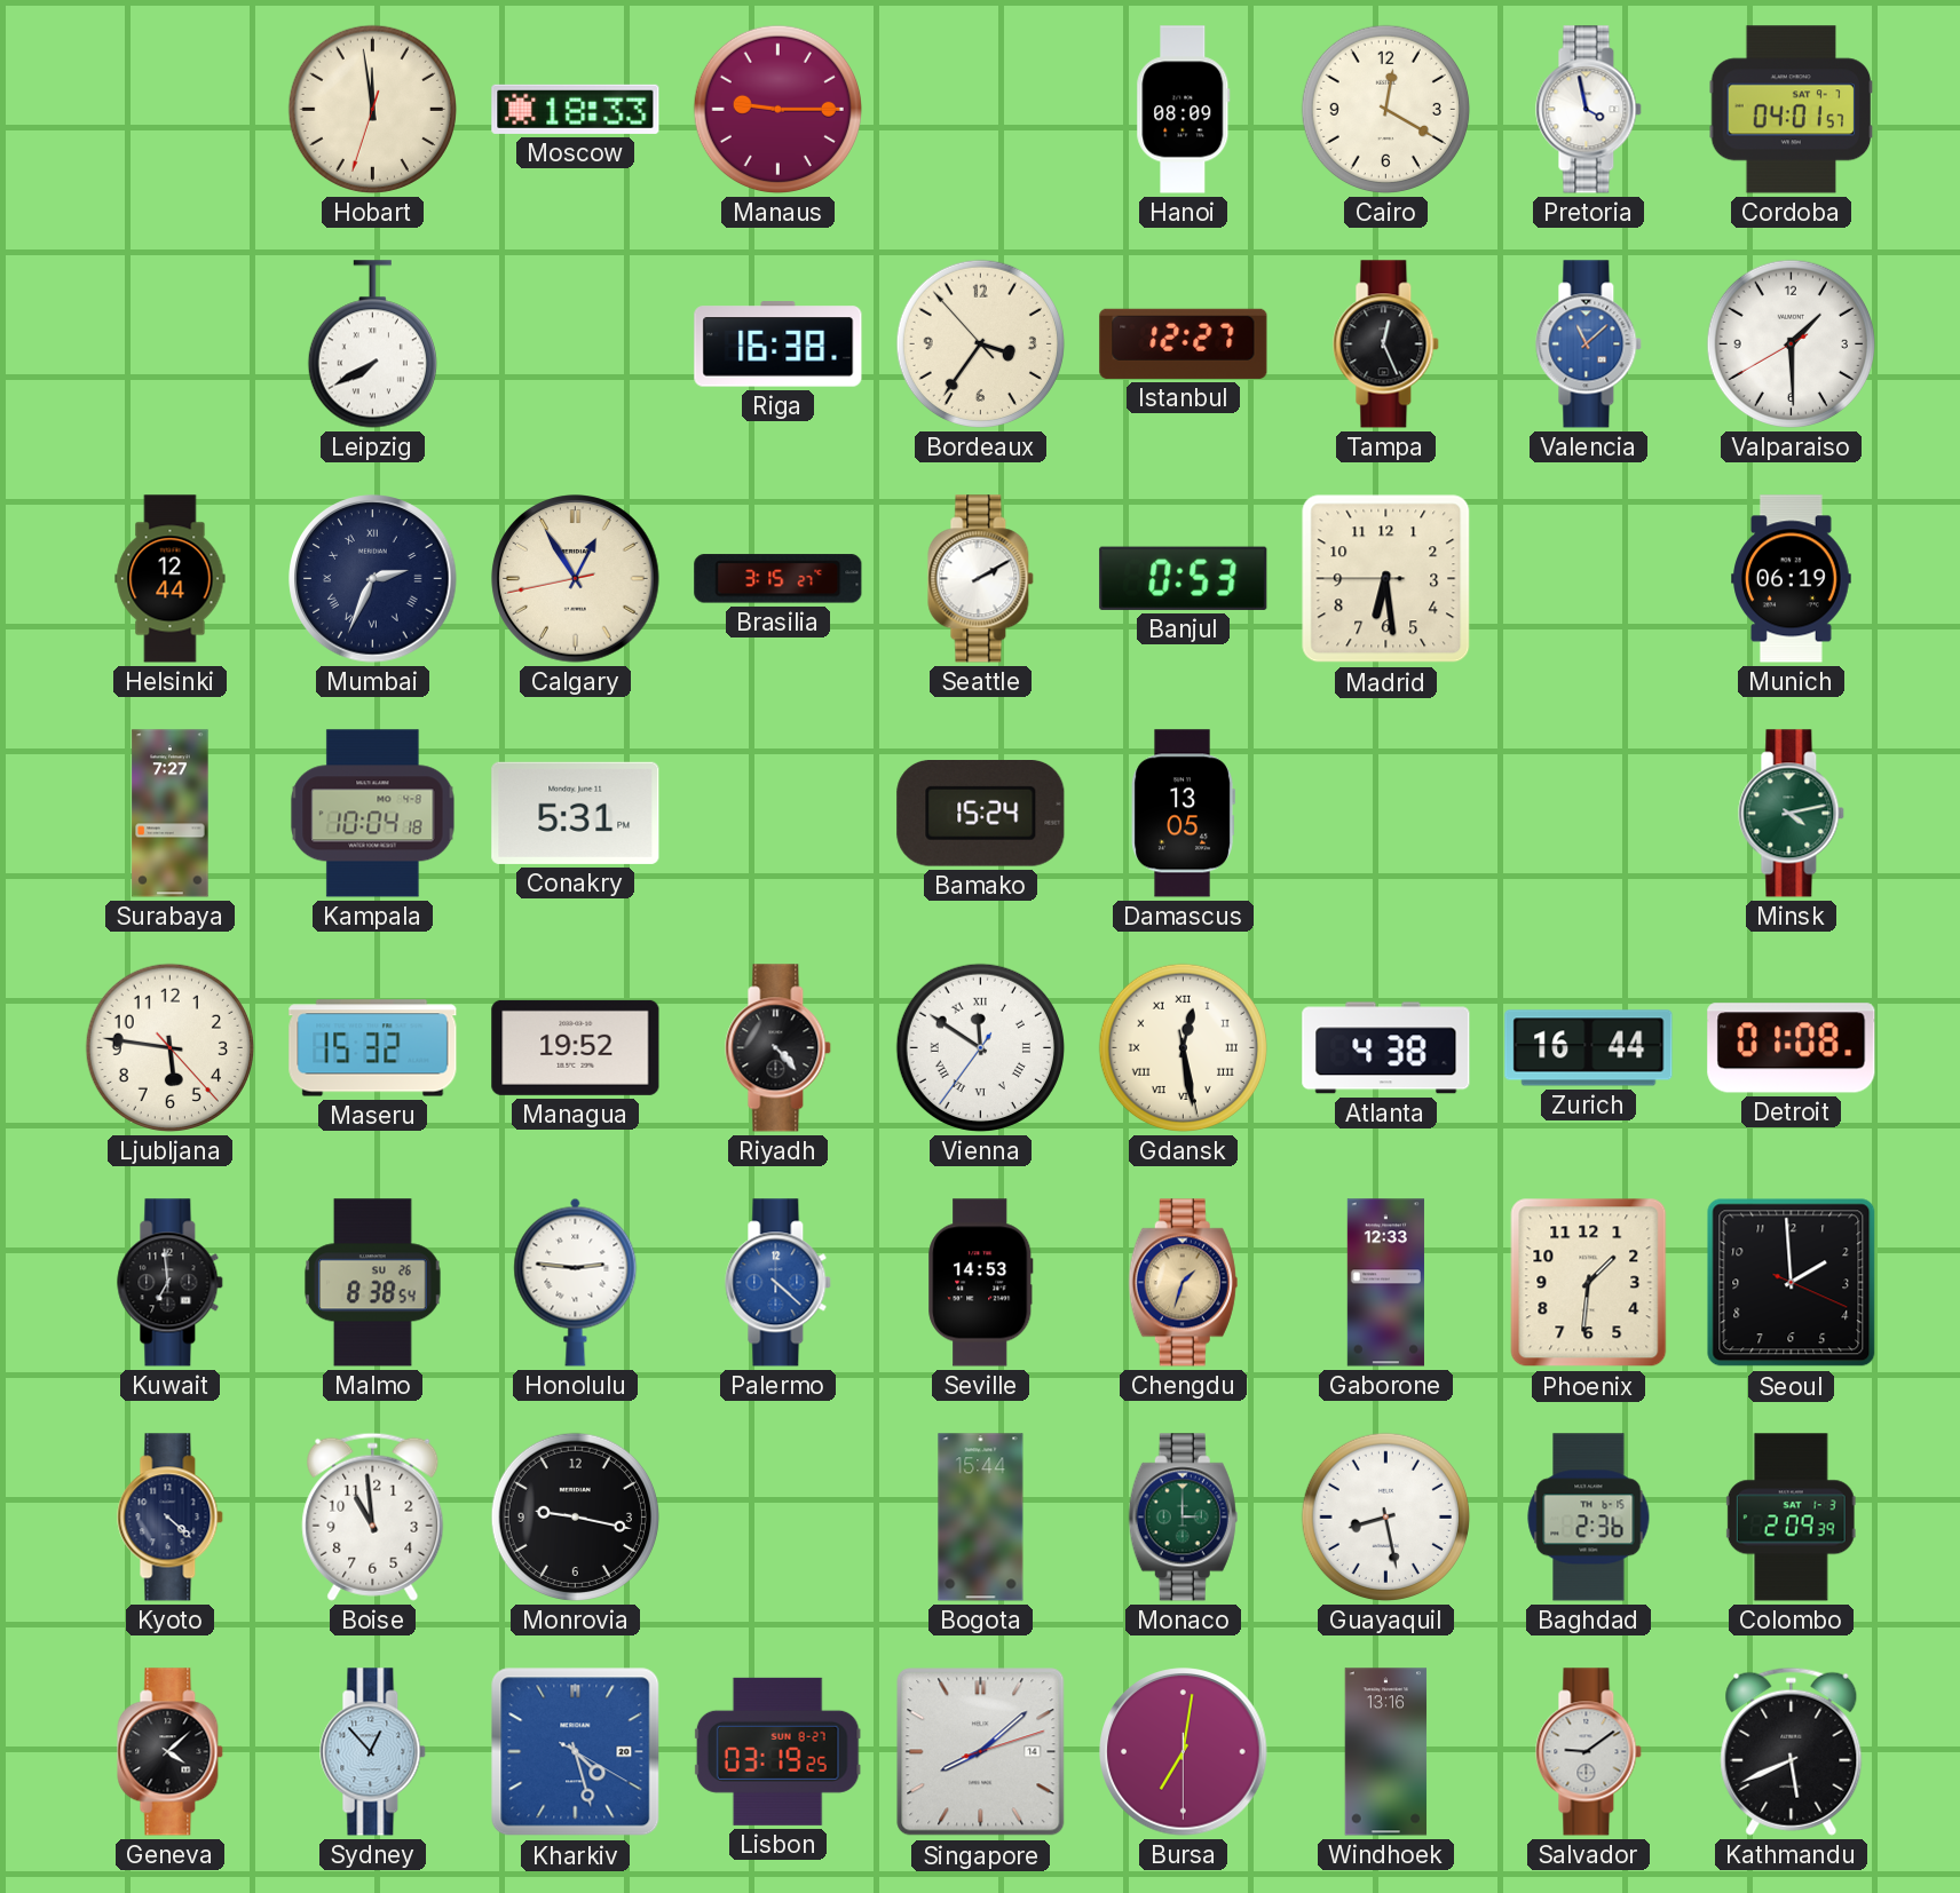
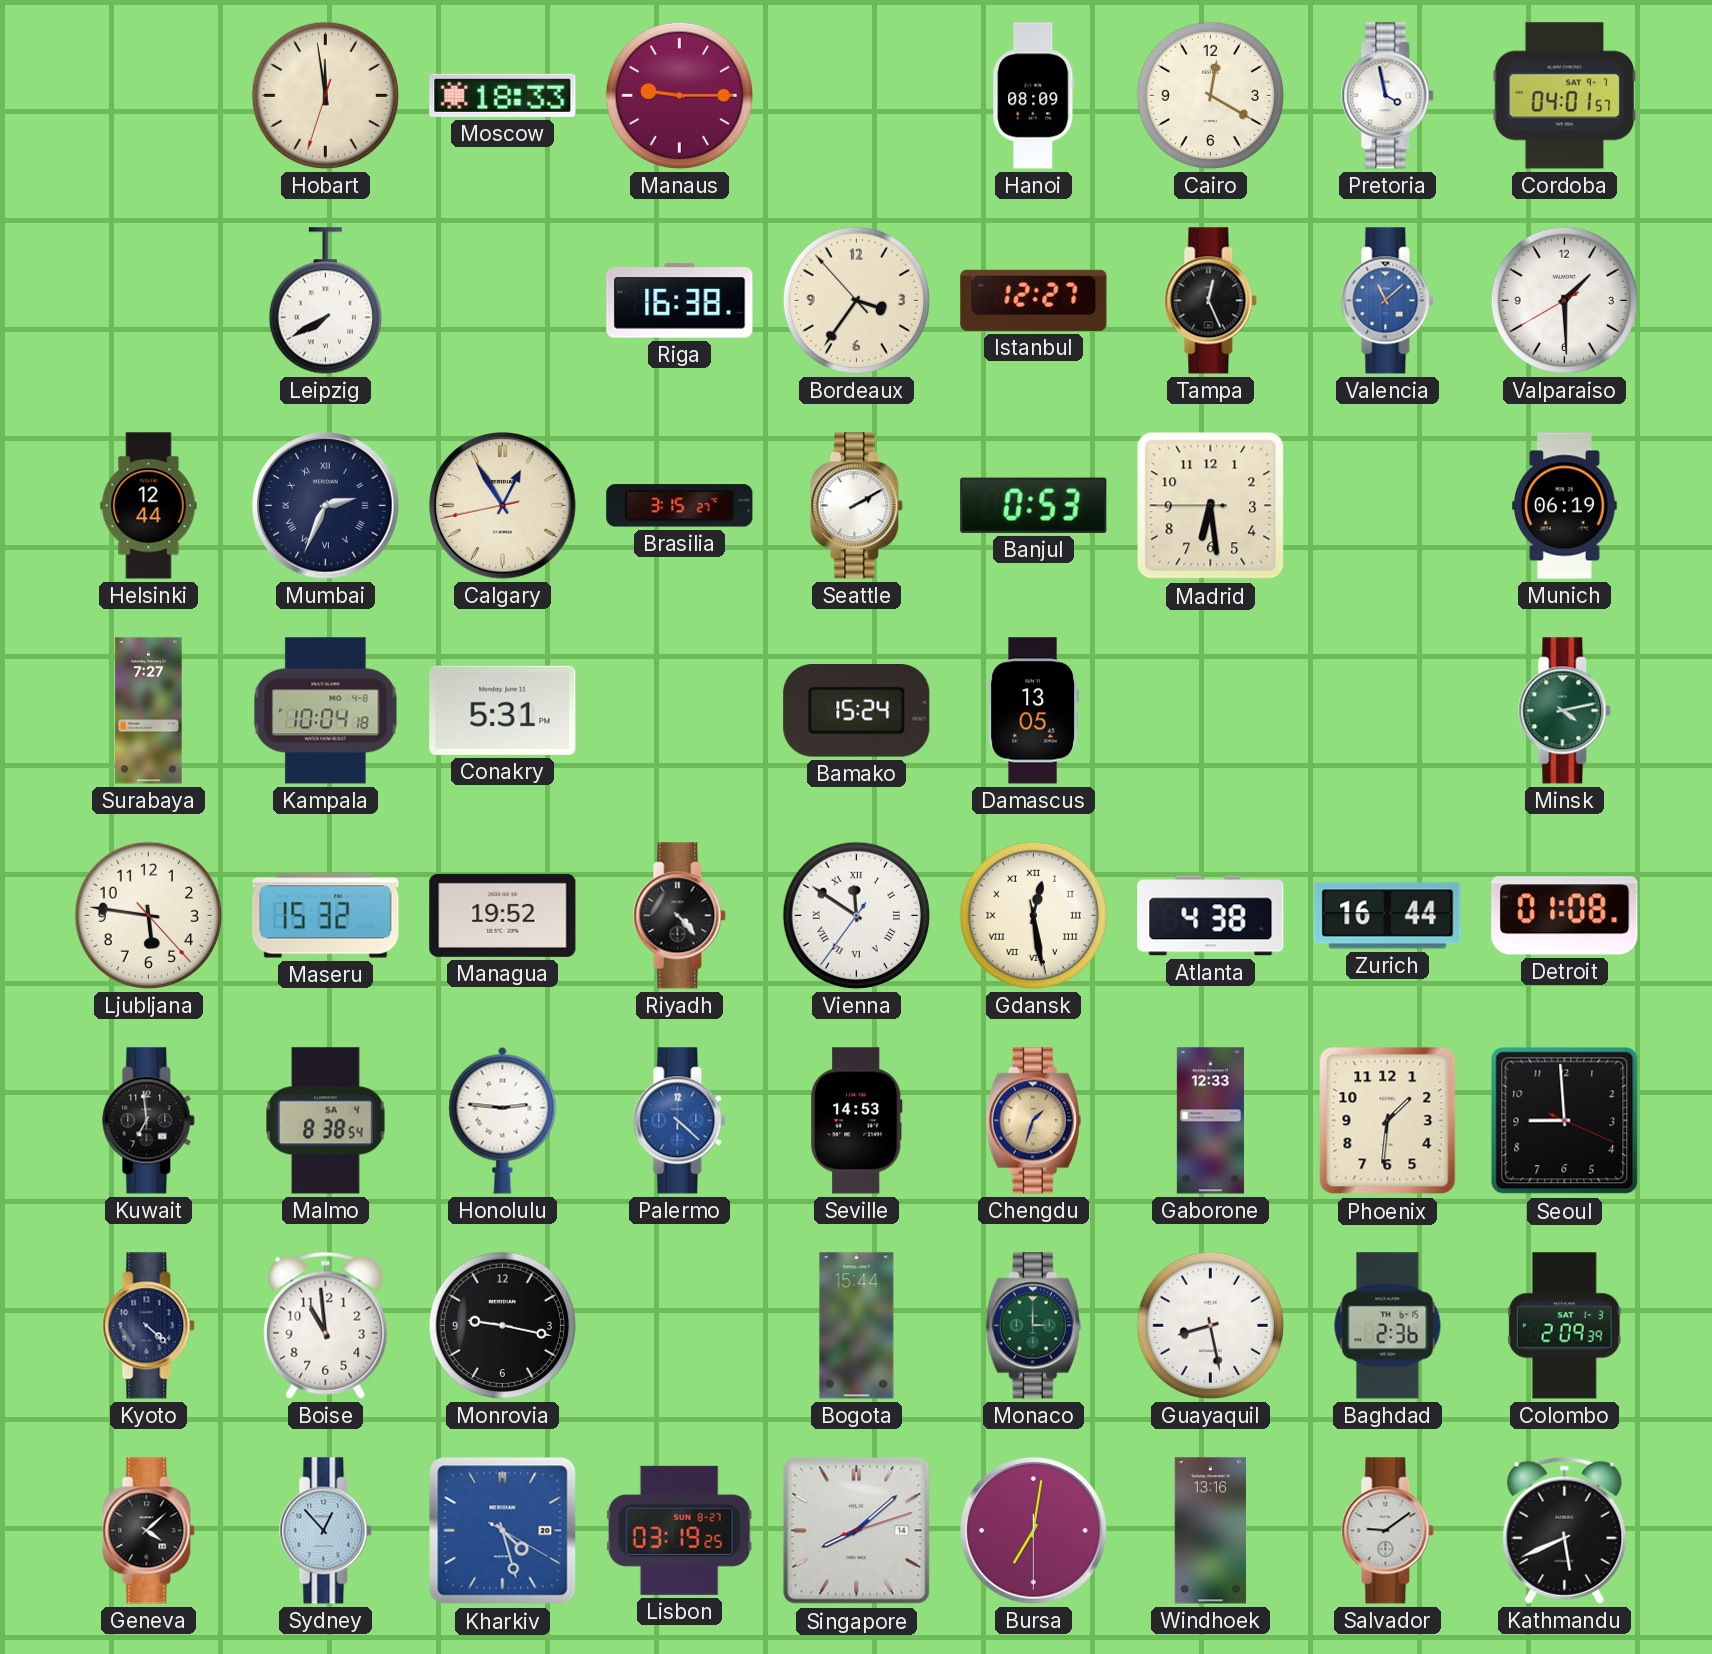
Malmo date: SU 26 -> SA 4 (326, 1121)
Seoul: 1:59 -> 8:59 (1565, 1121)
